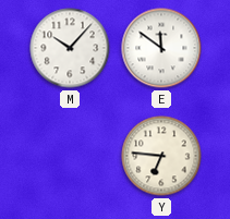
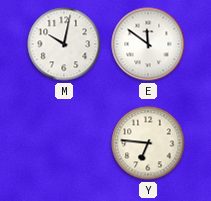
M: 10:07 -> 10:02 (64, 44)
